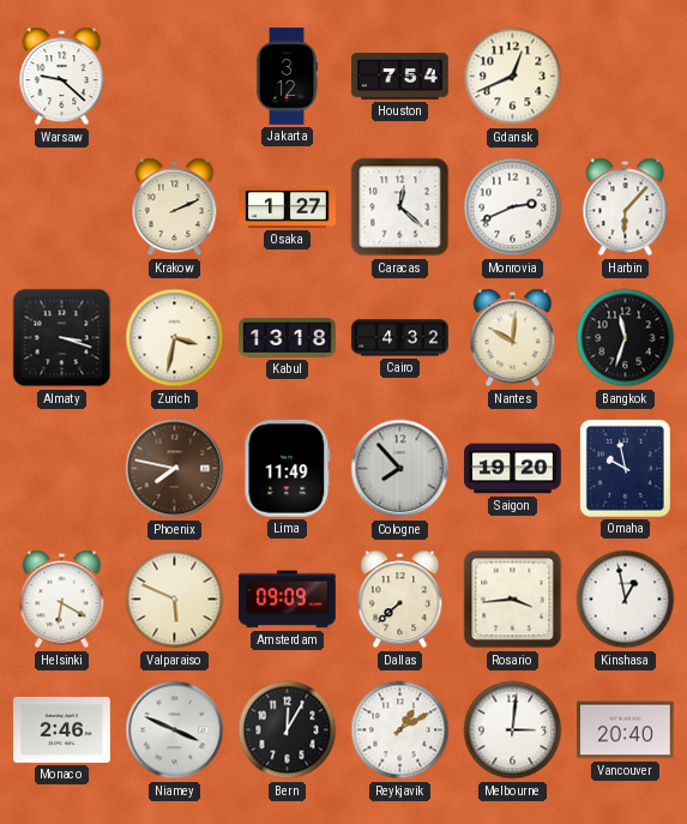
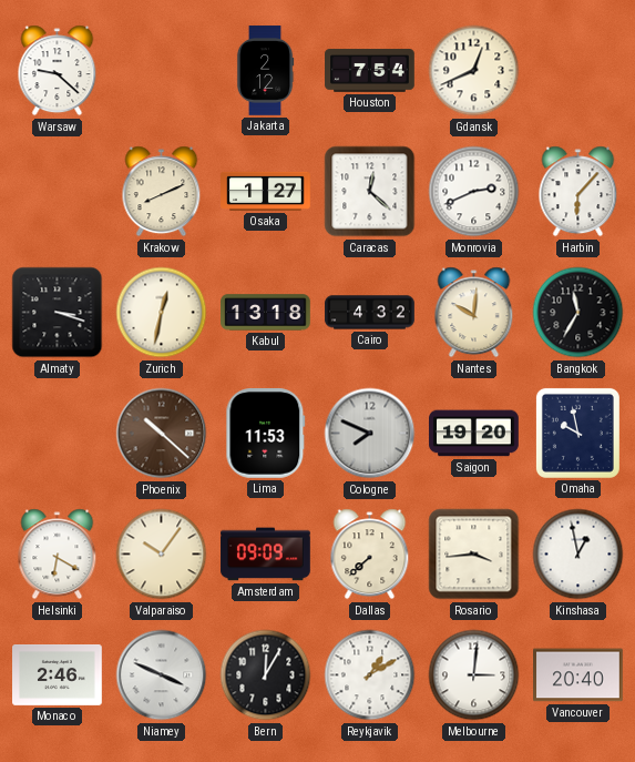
Jakarta: 3:12 -> 2:12 (265, 71)
Krakow: 2:11 -> 8:11 (162, 192)
Zurich: 3:32 -> 12:32 (162, 313)
Bangkok: 11:33 -> 11:35 (578, 313)
Phoenix: 7:47 -> 10:22 (162, 434)
Lima: 11:49 -> 11:53 (266, 434)
Cologne: 7:53 -> 7:49 (370, 434)
Valparaiso: 5:49 -> 10:06 (162, 555)
